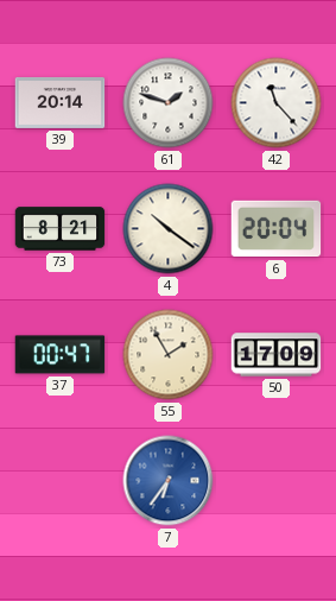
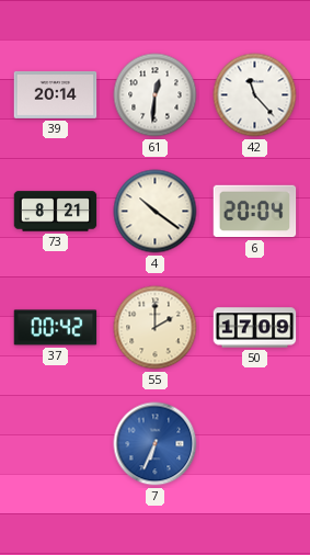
61: 1:48 -> 12:31 (156, 95)
37: 00:47 -> 00:42 (56, 328)
55: 1:55 -> 2:00 (156, 328)
7: 6:36 -> 6:34 (156, 444)
